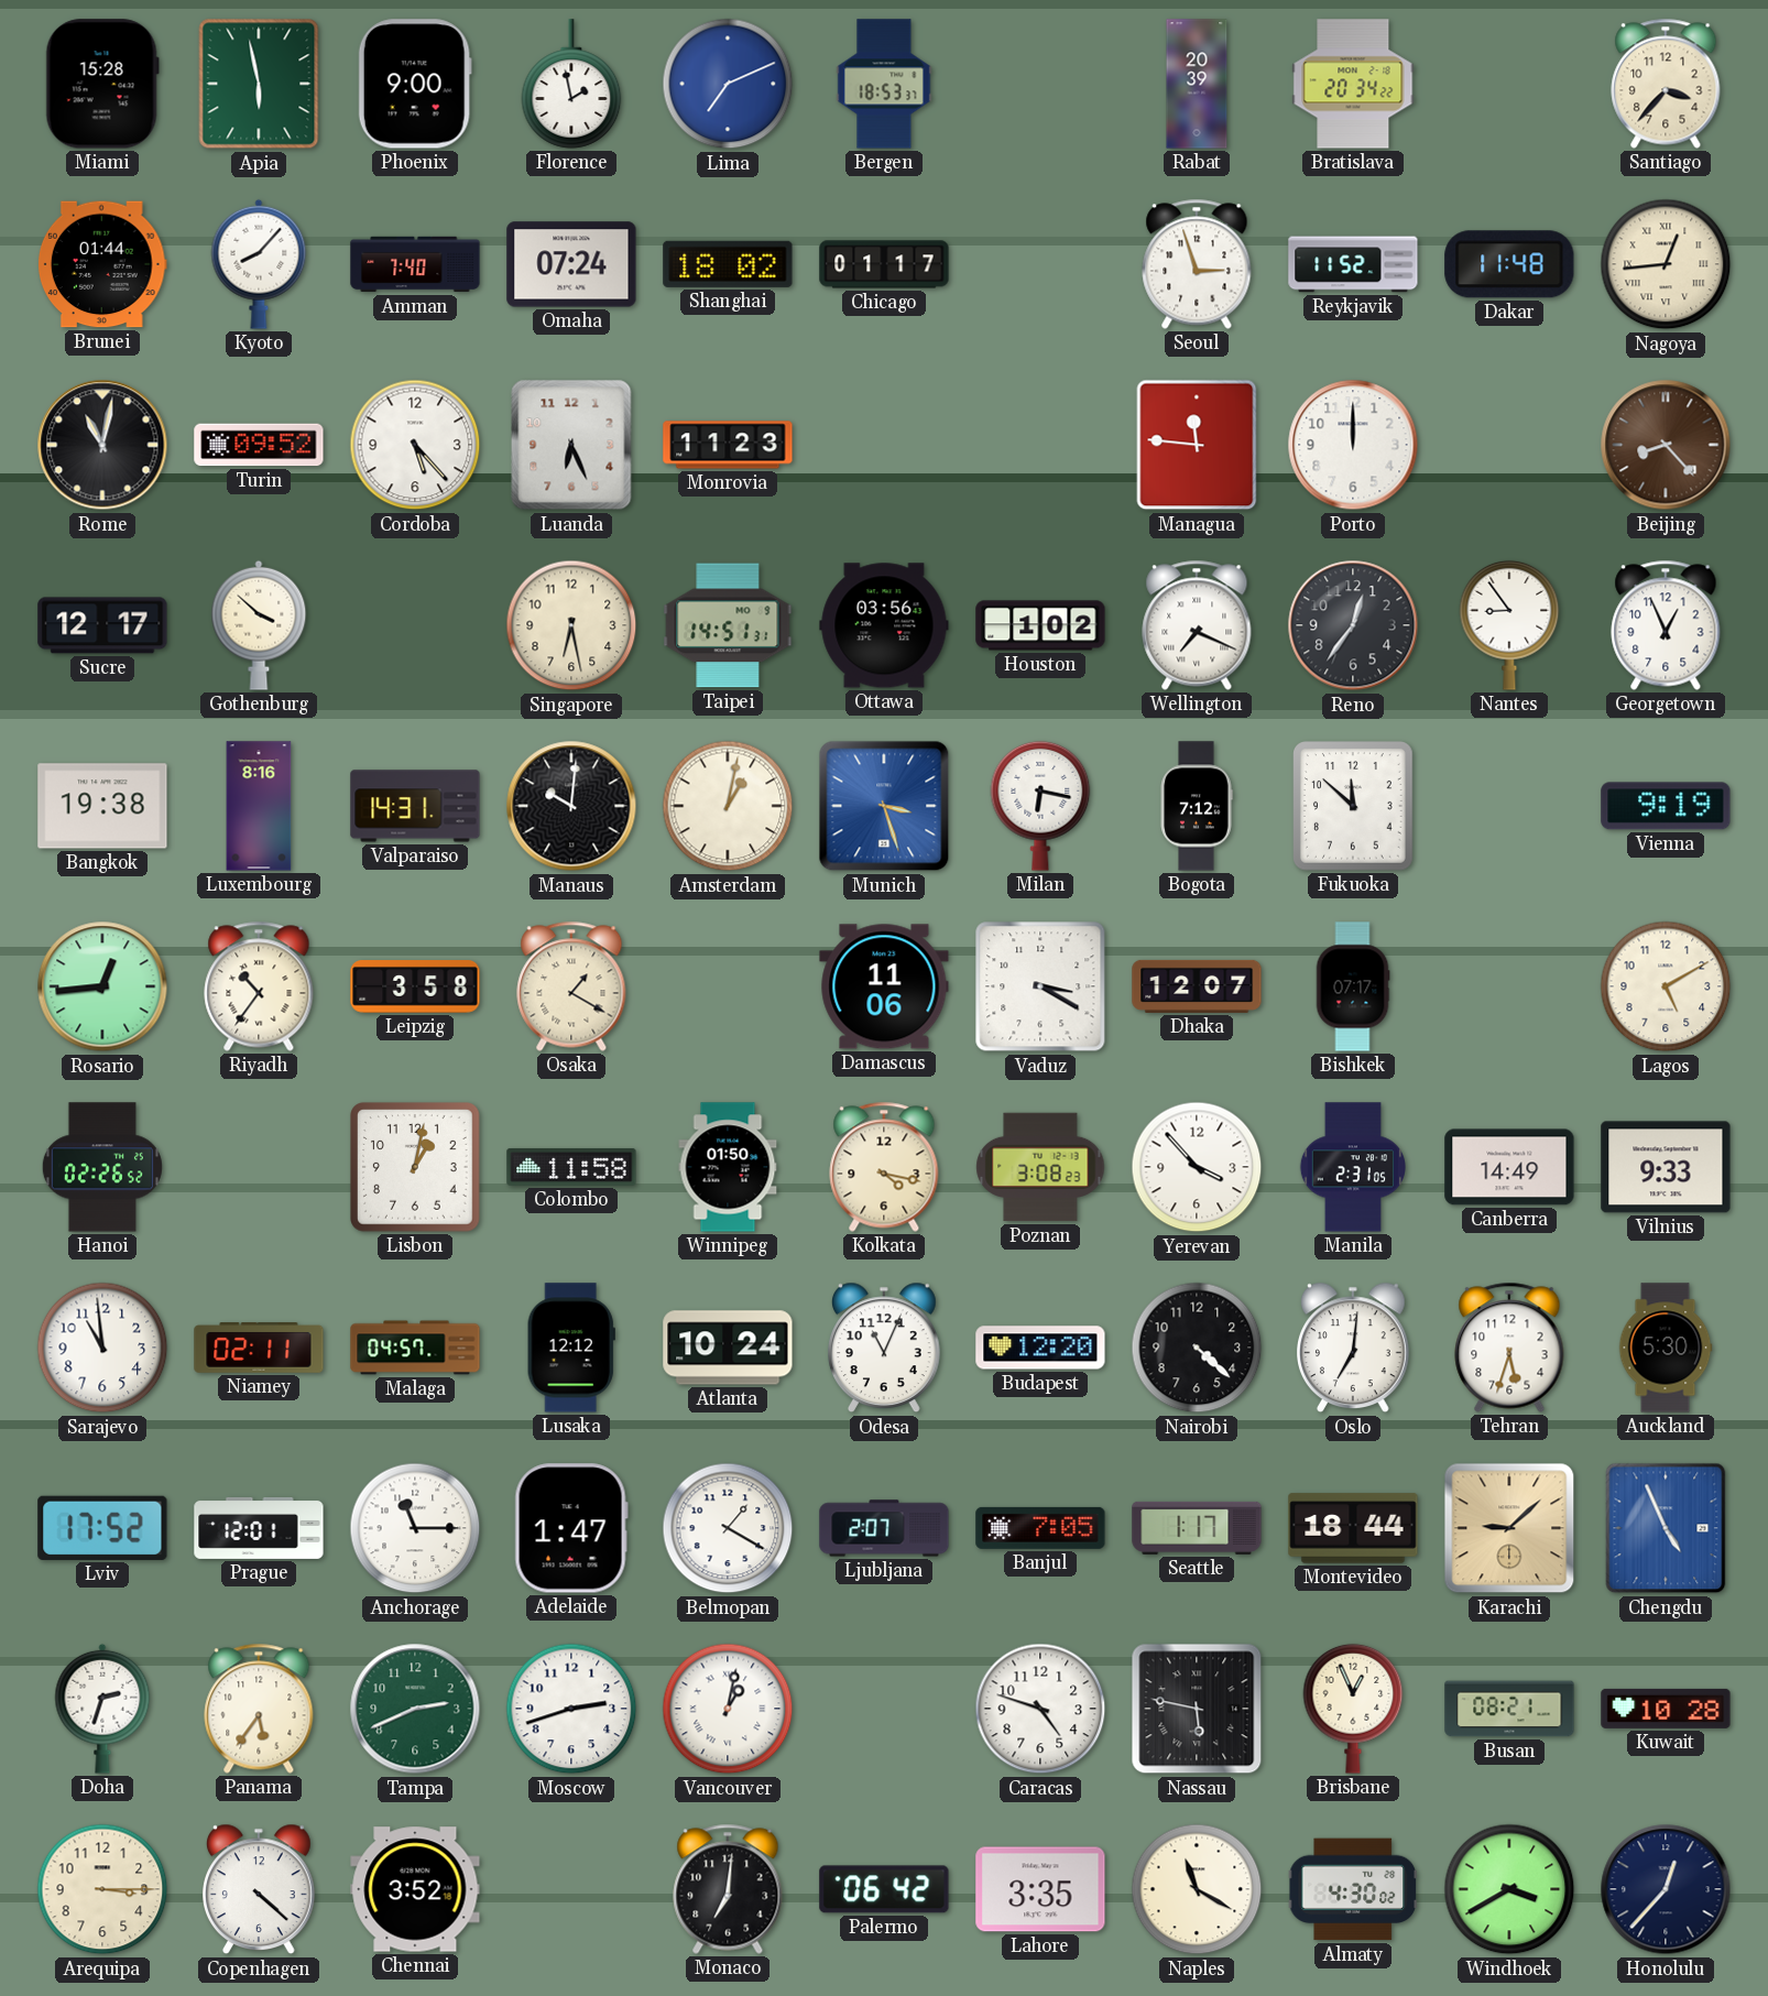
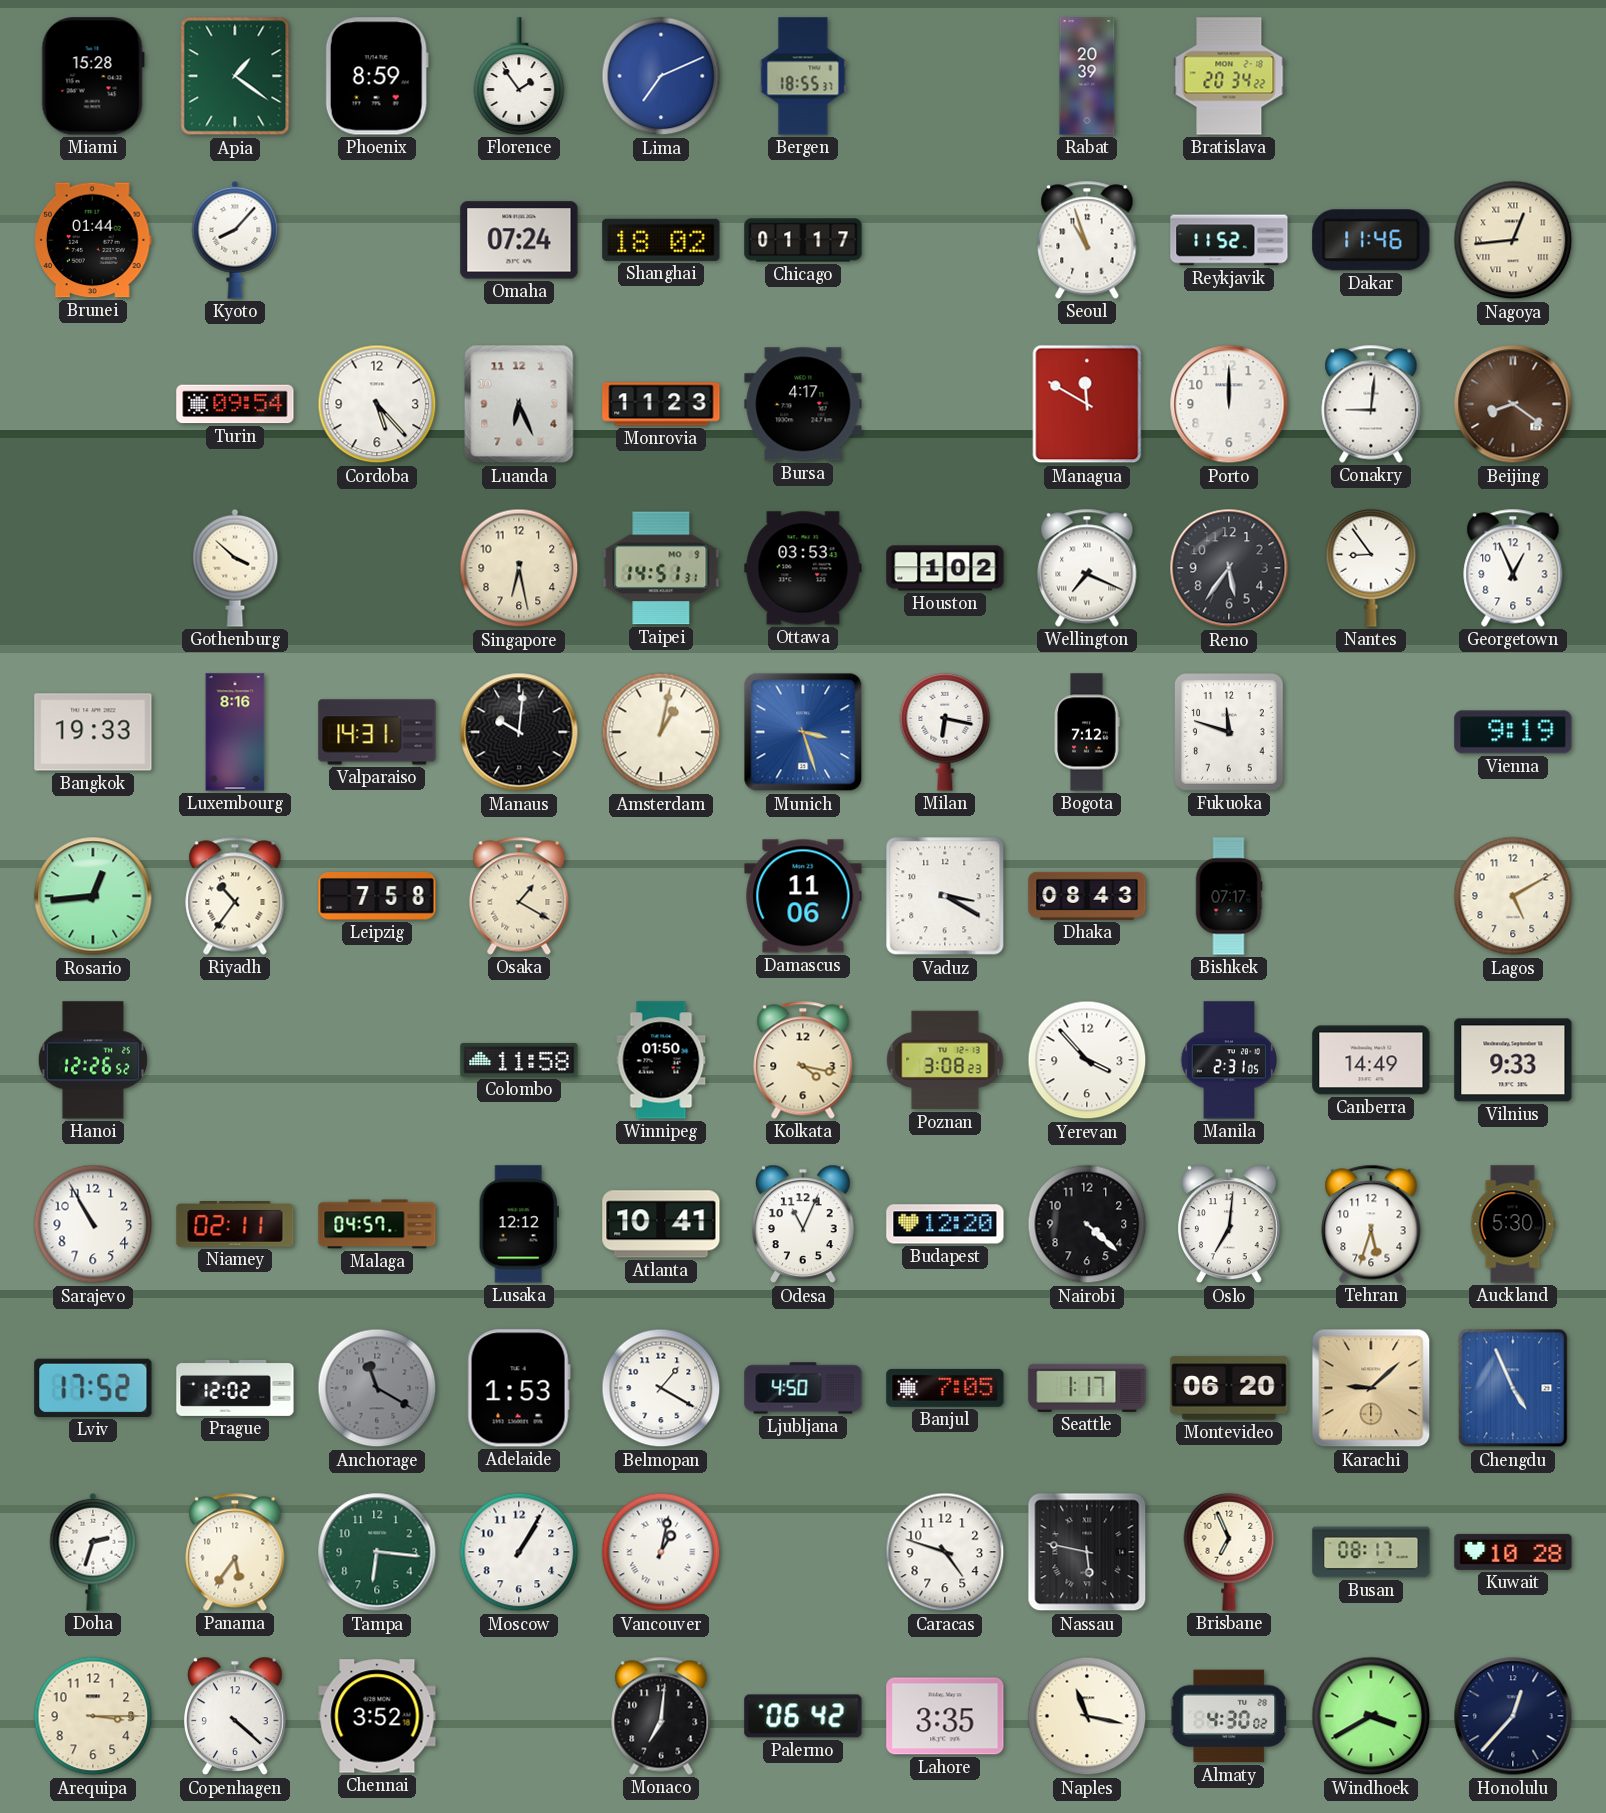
Apia: 5:58 -> 1:21 (235, 76)
Phoenix: 9:00 -> 8:59 (377, 76)
Florence: 1:58 -> 1:54 (519, 76)
Bergen: 18:53 -> 18:55 (803, 76)
Santiago: 3:37 -> none (1666, 84)
Amman: 7:40 -> none (415, 264)
Seoul: 2:57 -> 10:57 (1087, 240)
Dakar: 11:48 -> 11:46 (1371, 240)
Rome: 11:02 -> none (102, 445)
Turin: 09:52 -> 09:54 (235, 404)
Bursa: none -> 4:17 (803, 404)
Managua: 11:46 -> 11:50 (1087, 404)
Conakry: none -> 9:01 (1371, 404)
Beijing: 8:23 -> 8:21 (1513, 404)
Sucre: 12:17 -> none (102, 625)
Ottawa: 03:56 -> 03:53 (803, 568)
Reno: 12:36 -> 5:36 (1229, 568)
Bangkok: 19:38 -> 19:33 (93, 732)
Fukuoka: 11:52 -> 11:48 (1230, 733)
Leipzig: 3:58 -> 7:58 (377, 897)
Dhaka: 12:07 -> 08:43 (1087, 896)
Hanoi: 02:26 -> 12:26 (93, 1060)
Lisbon: 1:02 -> none (416, 1168)
Sarajevo: 10:59 -> 10:55 (93, 1224)
Atlanta: 10:24 -> 10:41 (661, 1224)
Prague: 12:01 -> 12:02 (235, 1388)
Anchorage: 11:15 -> 11:20 (377, 1388)
Anchorage dial: white -> grey (377, 1388)
Adelaide: 1:47 -> 1:53 (519, 1388)
Ljubljana: 2:07 -> 4:50 (803, 1388)
Montevideo: 18:44 -> 06:20 (1229, 1388)
Tampa: 2:41 -> 6:16 (377, 1552)
Moscow: 2:42 -> 1:05 (519, 1552)
Brisbane: 12:56 -> 6:56 (1229, 1552)
Busan: 08:21 -> 08:17 (1371, 1552)
Naples: 11:20 -> 11:17 (1087, 1716)
